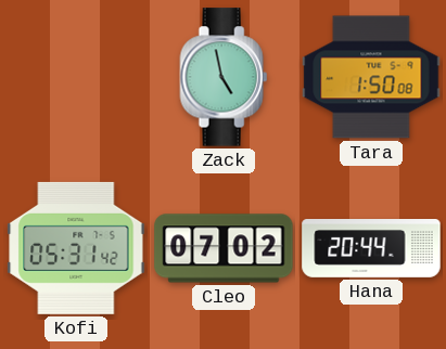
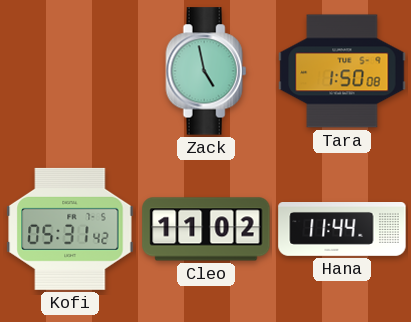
Cleo: 07:02 -> 11:02 (206, 229)
Hana: 20:44 -> 11:44 (342, 230)
